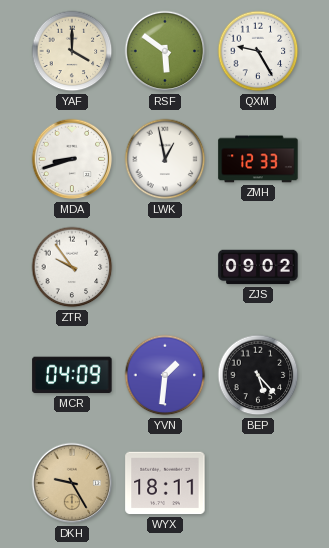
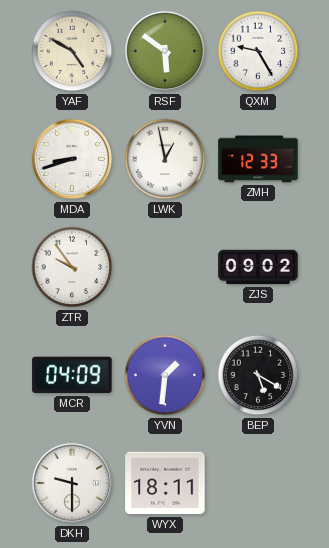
YAF: 4:00 -> 4:50 (72, 51)
BEP: 5:23 -> 5:20 (258, 375)
DKH: 9:25 -> 9:30 (72, 483)
DKH dial: champagne -> white (72, 483)
